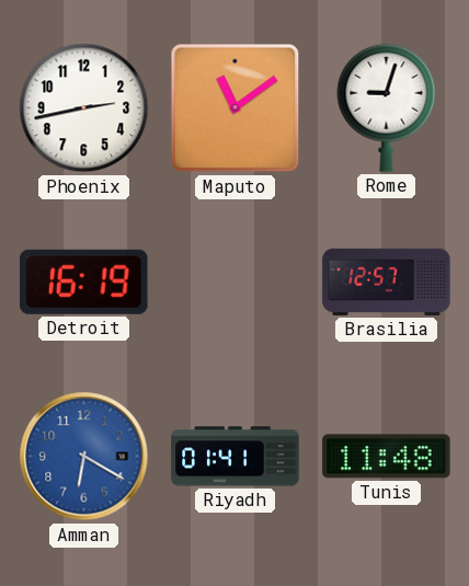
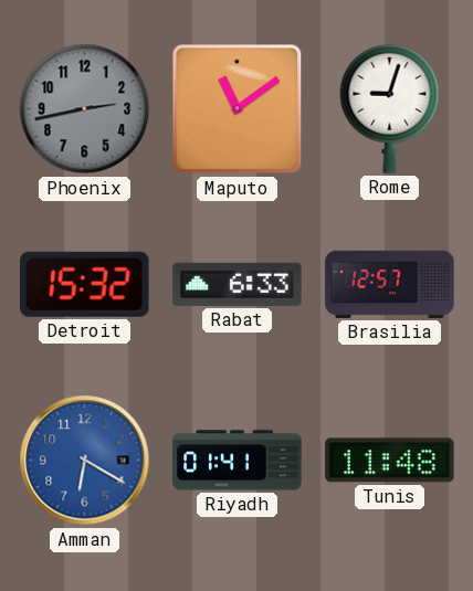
Phoenix dial: white -> grey (85, 109)
Detroit: 16:19 -> 15:32 (85, 284)
Rabat: none -> 6:33 (238, 284)
